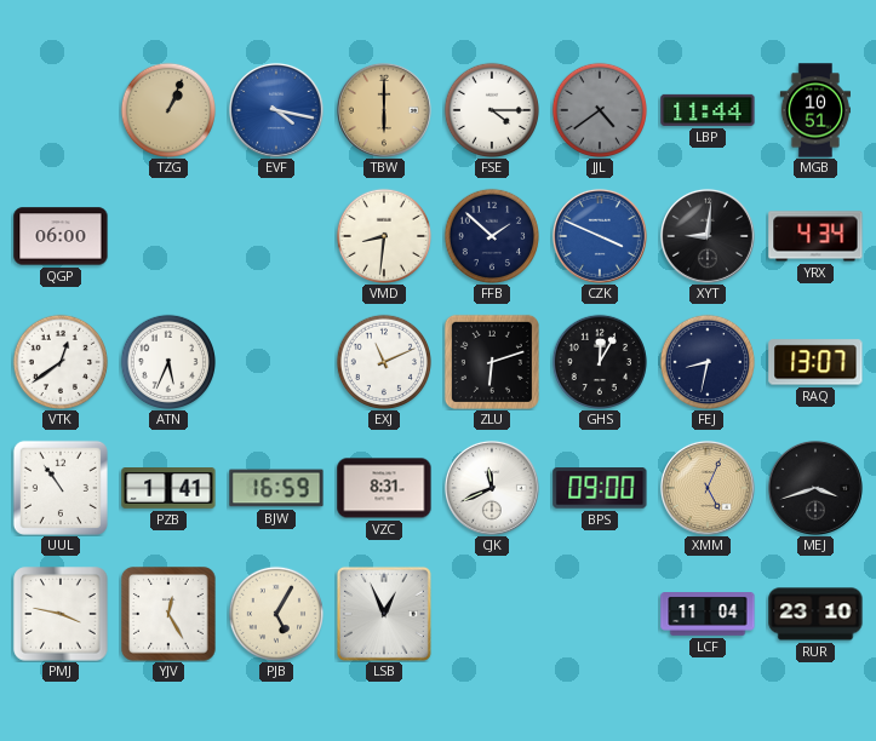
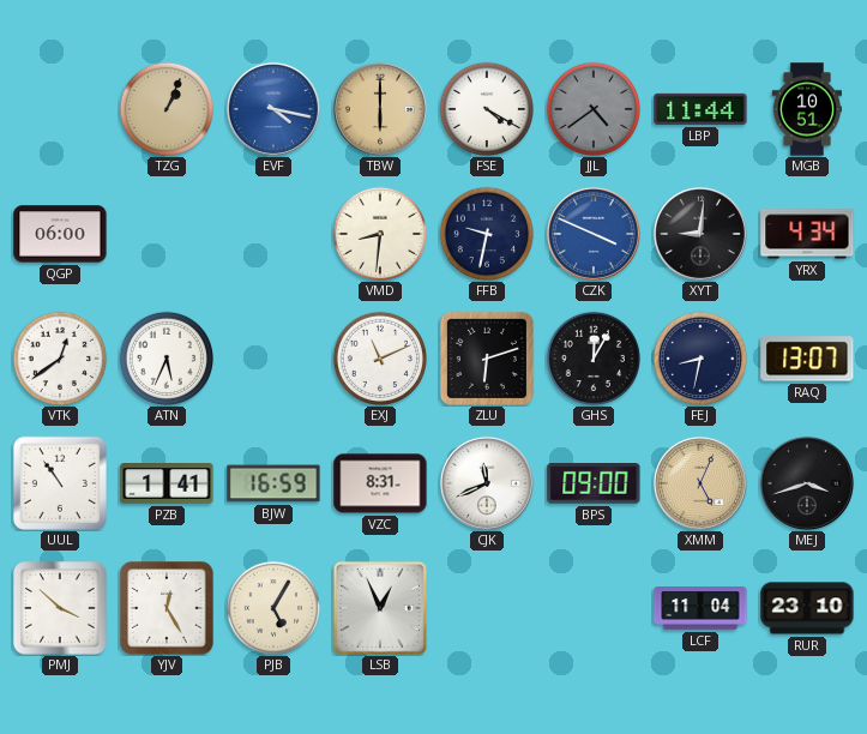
FSE: 4:15 -> 4:20 (486, 108)
FFB: 1:52 -> 9:32 (486, 233)
PMJ: 3:47 -> 3:52 (60, 608)
